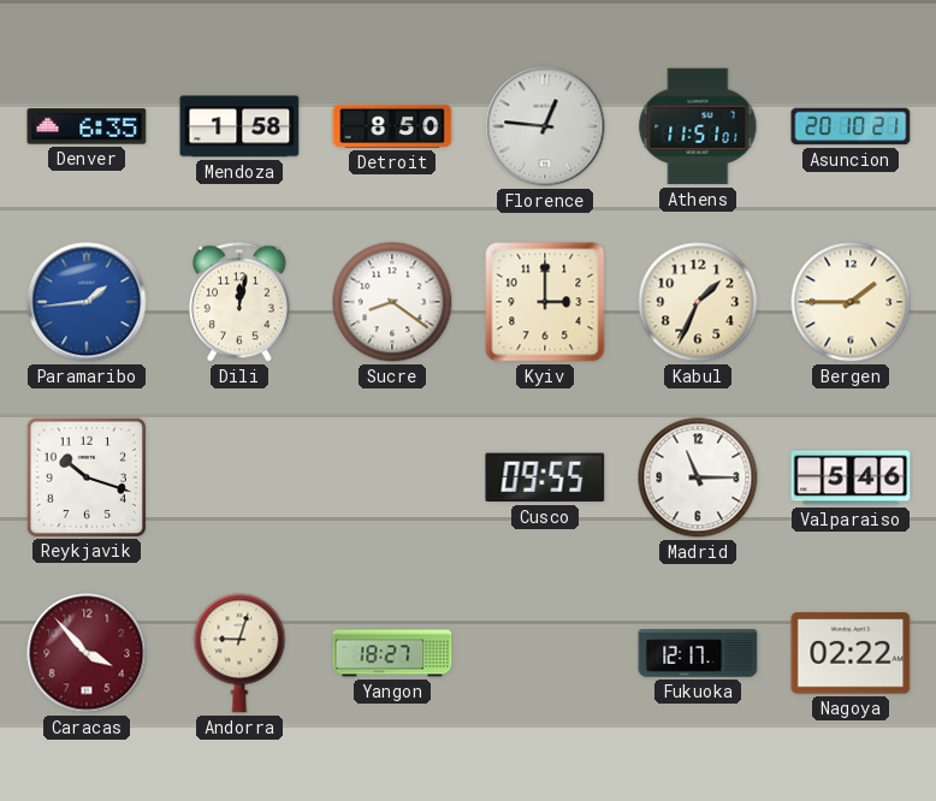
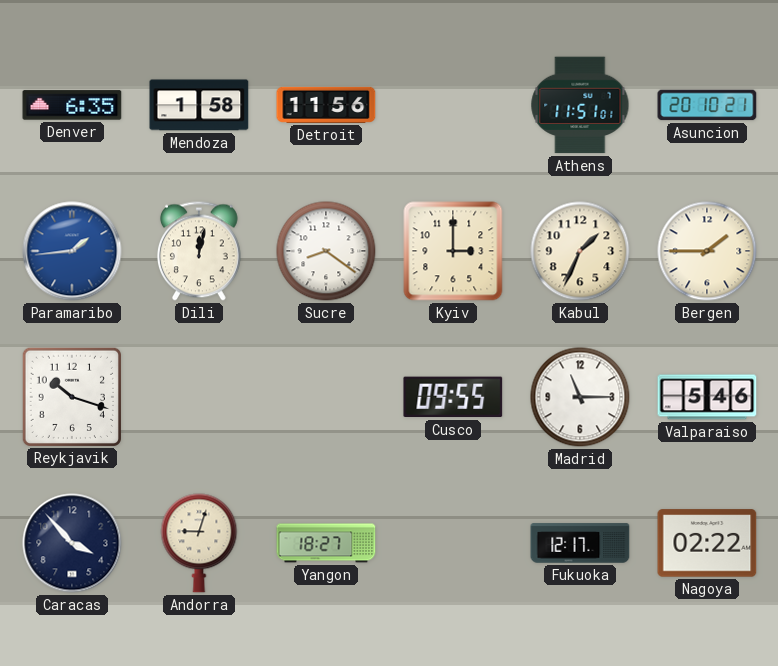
Detroit: 8:50 -> 11:56 (326, 105)
Florence: 12:46 -> none (545, 126)
Caracas dial: burgundy -> navy (72, 543)
